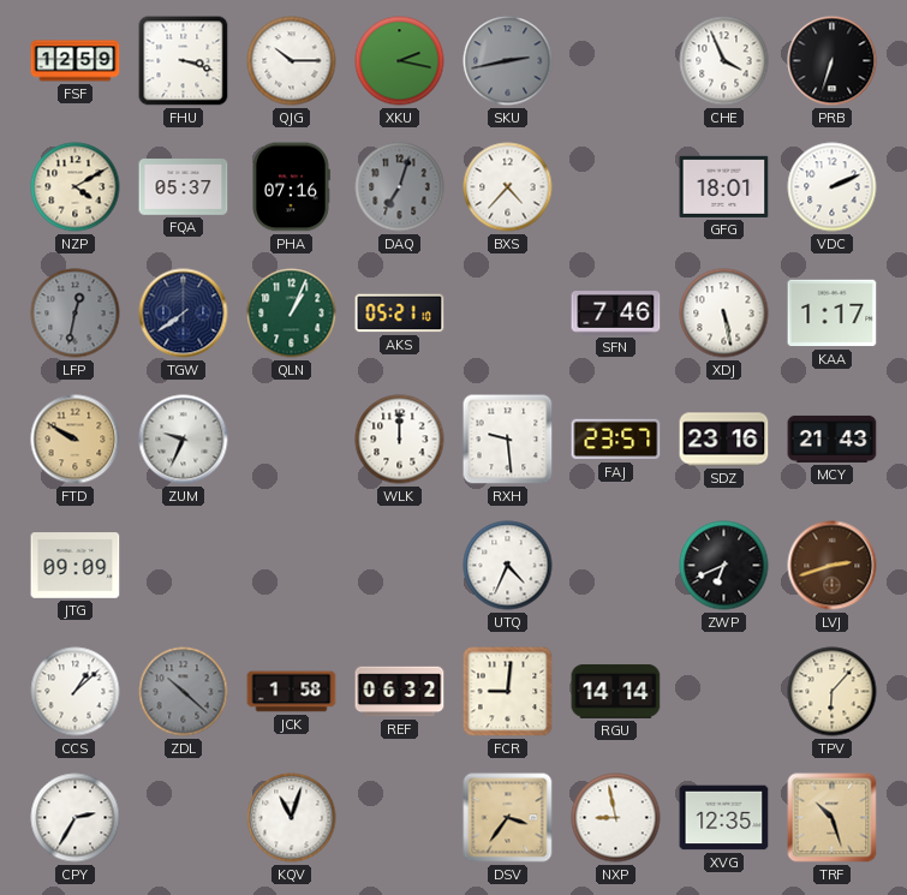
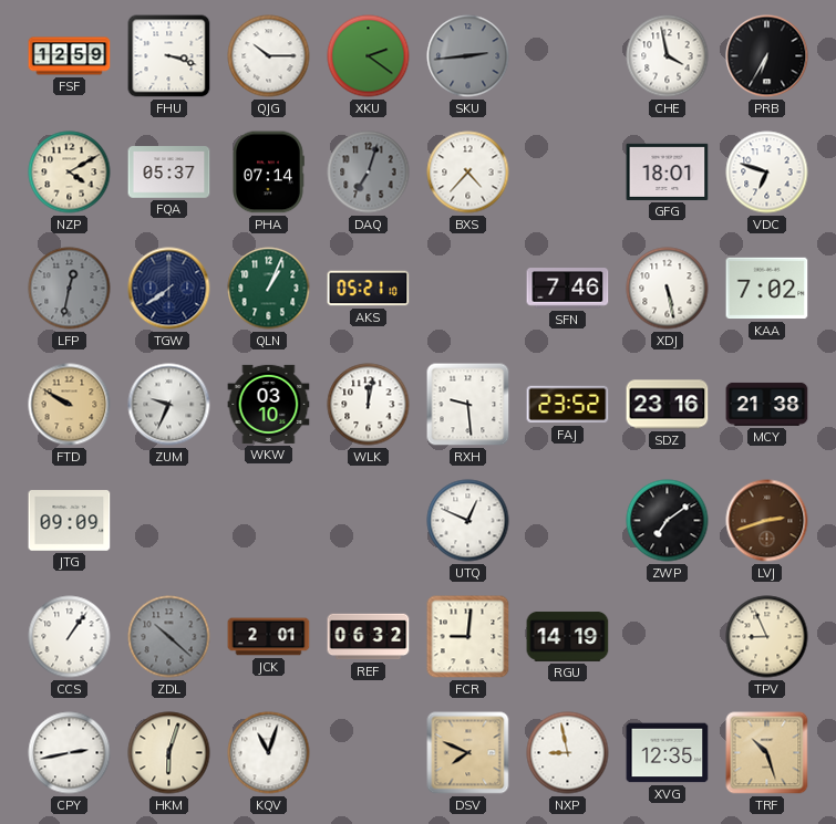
XKU: 2:17 -> 2:21 (369, 56)
SKU: 2:43 -> 2:44 (468, 56)
CHE: 3:56 -> 3:58 (668, 56)
PRB: 6:33 -> 6:35 (767, 56)
PHA: 07:16 -> 07:14 (268, 173)
VDC: 2:11 -> 6:48 (767, 173)
KAA: 1:17 -> 7:02 (767, 289)
WKW: none -> 03:10 (269, 404)
WLK: 12:00 -> 12:02 (369, 405)
FAJ: 23:57 -> 23:52 (568, 405)
MCY: 21:43 -> 21:38 (767, 404)
UTQ: 4:34 -> 12:49 (468, 521)
ZWP: 6:41 -> 7:09 (668, 521)
CCS: 1:08 -> 1:06 (70, 637)
JCK: 1:58 -> 2:01 (269, 637)
RGU: 14:14 -> 14:19 (568, 636)
TPV: 6:07 -> 8:56 (767, 637)
CPY: 2:35 -> 2:43 (70, 753)
HKM: none -> 6:03 (169, 753)
DSV: 3:36 -> 7:49 (468, 753)
